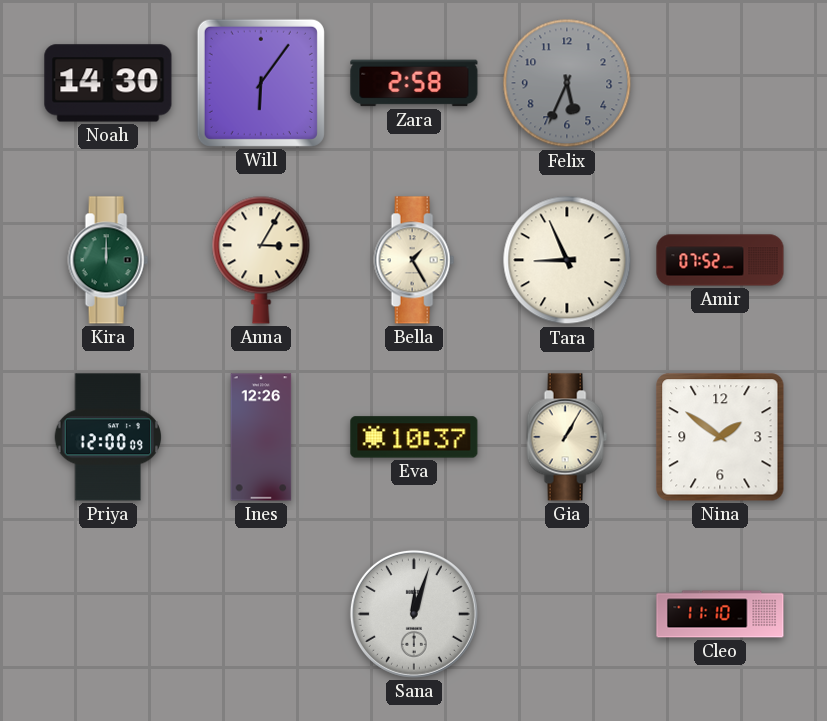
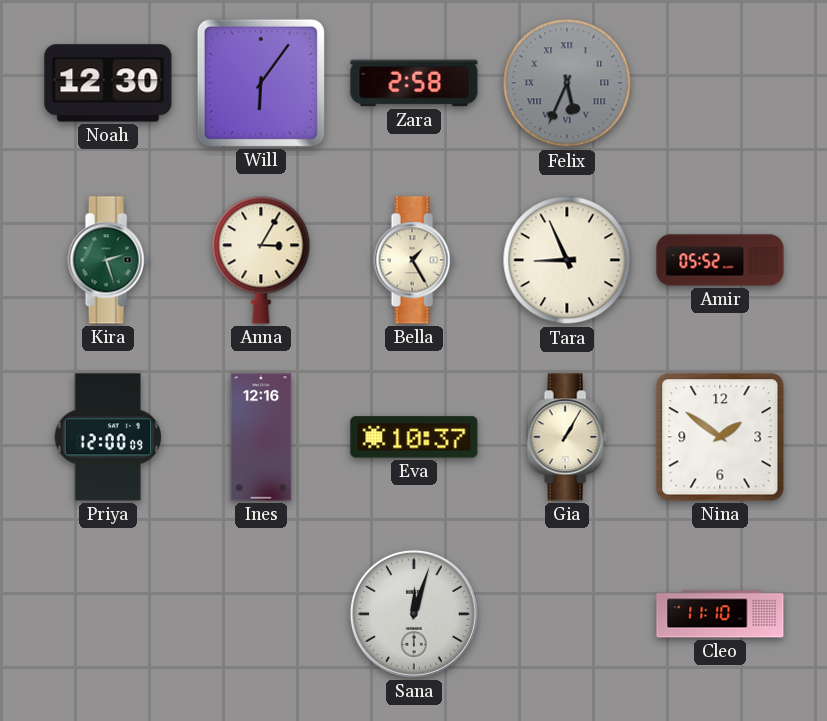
Noah: 14:30 -> 12:30 (108, 83)
Felix numerals: Arabic -> Roman (567, 83)
Kira: 12:00 -> 2:27 (108, 260)
Amir: 07:52 -> 05:52 (720, 260)
Ines: 12:26 -> 12:16 (261, 437)
